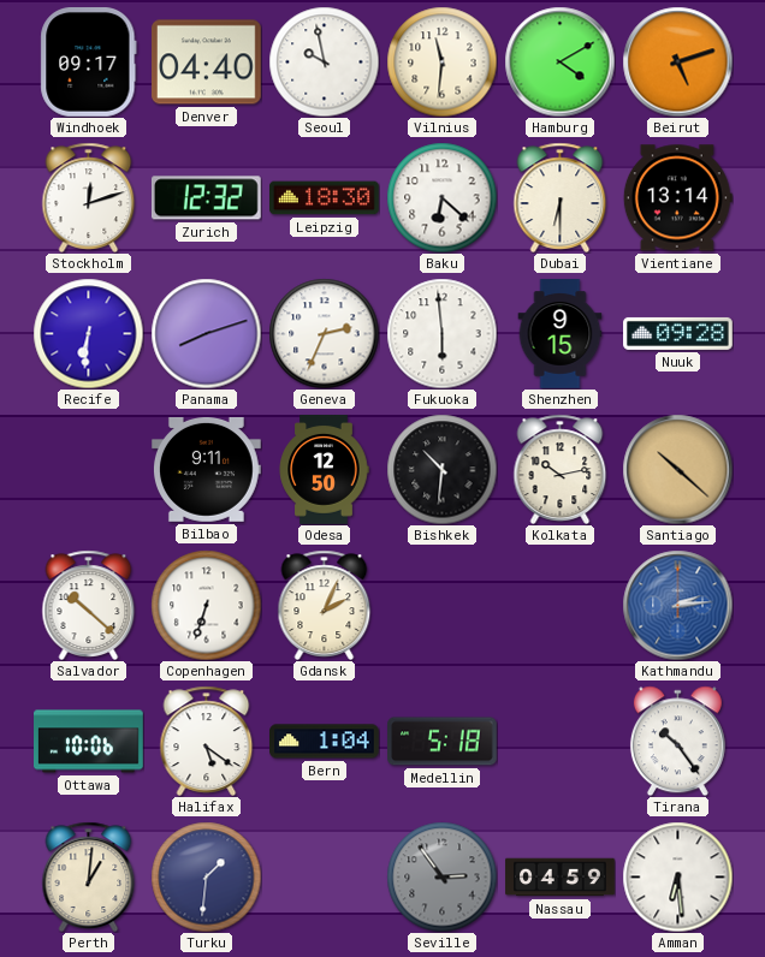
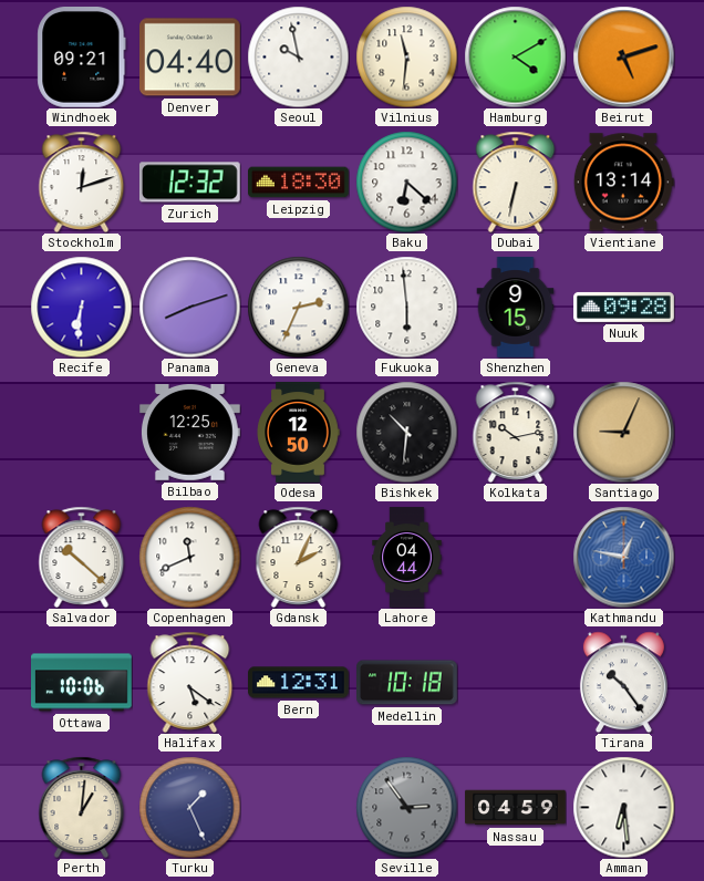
Windhoek: 09:17 -> 09:21 (82, 58)
Dubai: 6:30 -> 6:32 (516, 182)
Bilbao: 9:11 -> 12:25 (190, 432)
Santiago: 10:22 -> 9:04 (623, 432)
Copenhagen: 6:33 -> 11:41 (189, 557)
Lahore: none -> 04:44 (407, 558)
Kathmandu: 2:14 -> 12:47 (623, 557)
Bern: 1:04 -> 12:31 (299, 683)
Medellin: 5:18 -> 10:18 (407, 683)
Turku: 1:31 -> 1:26 (189, 807)
